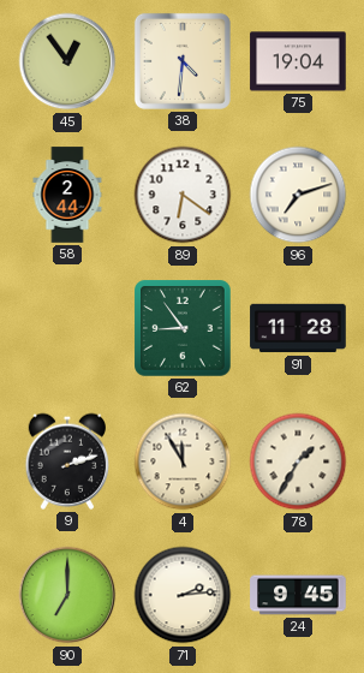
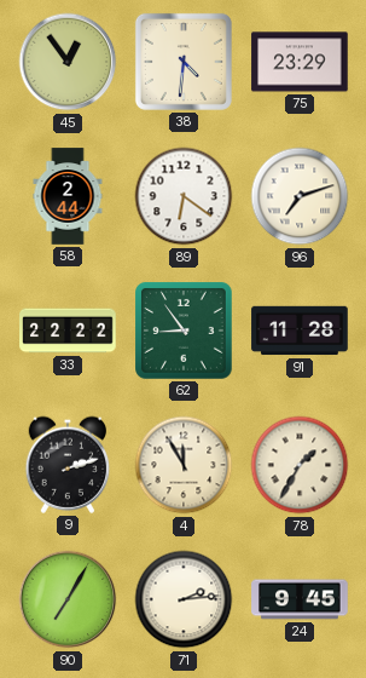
75: 19:04 -> 23:29 (300, 62)
33: none -> 22:22 (68, 331)
90: 7:00 -> 7:05 (68, 599)
